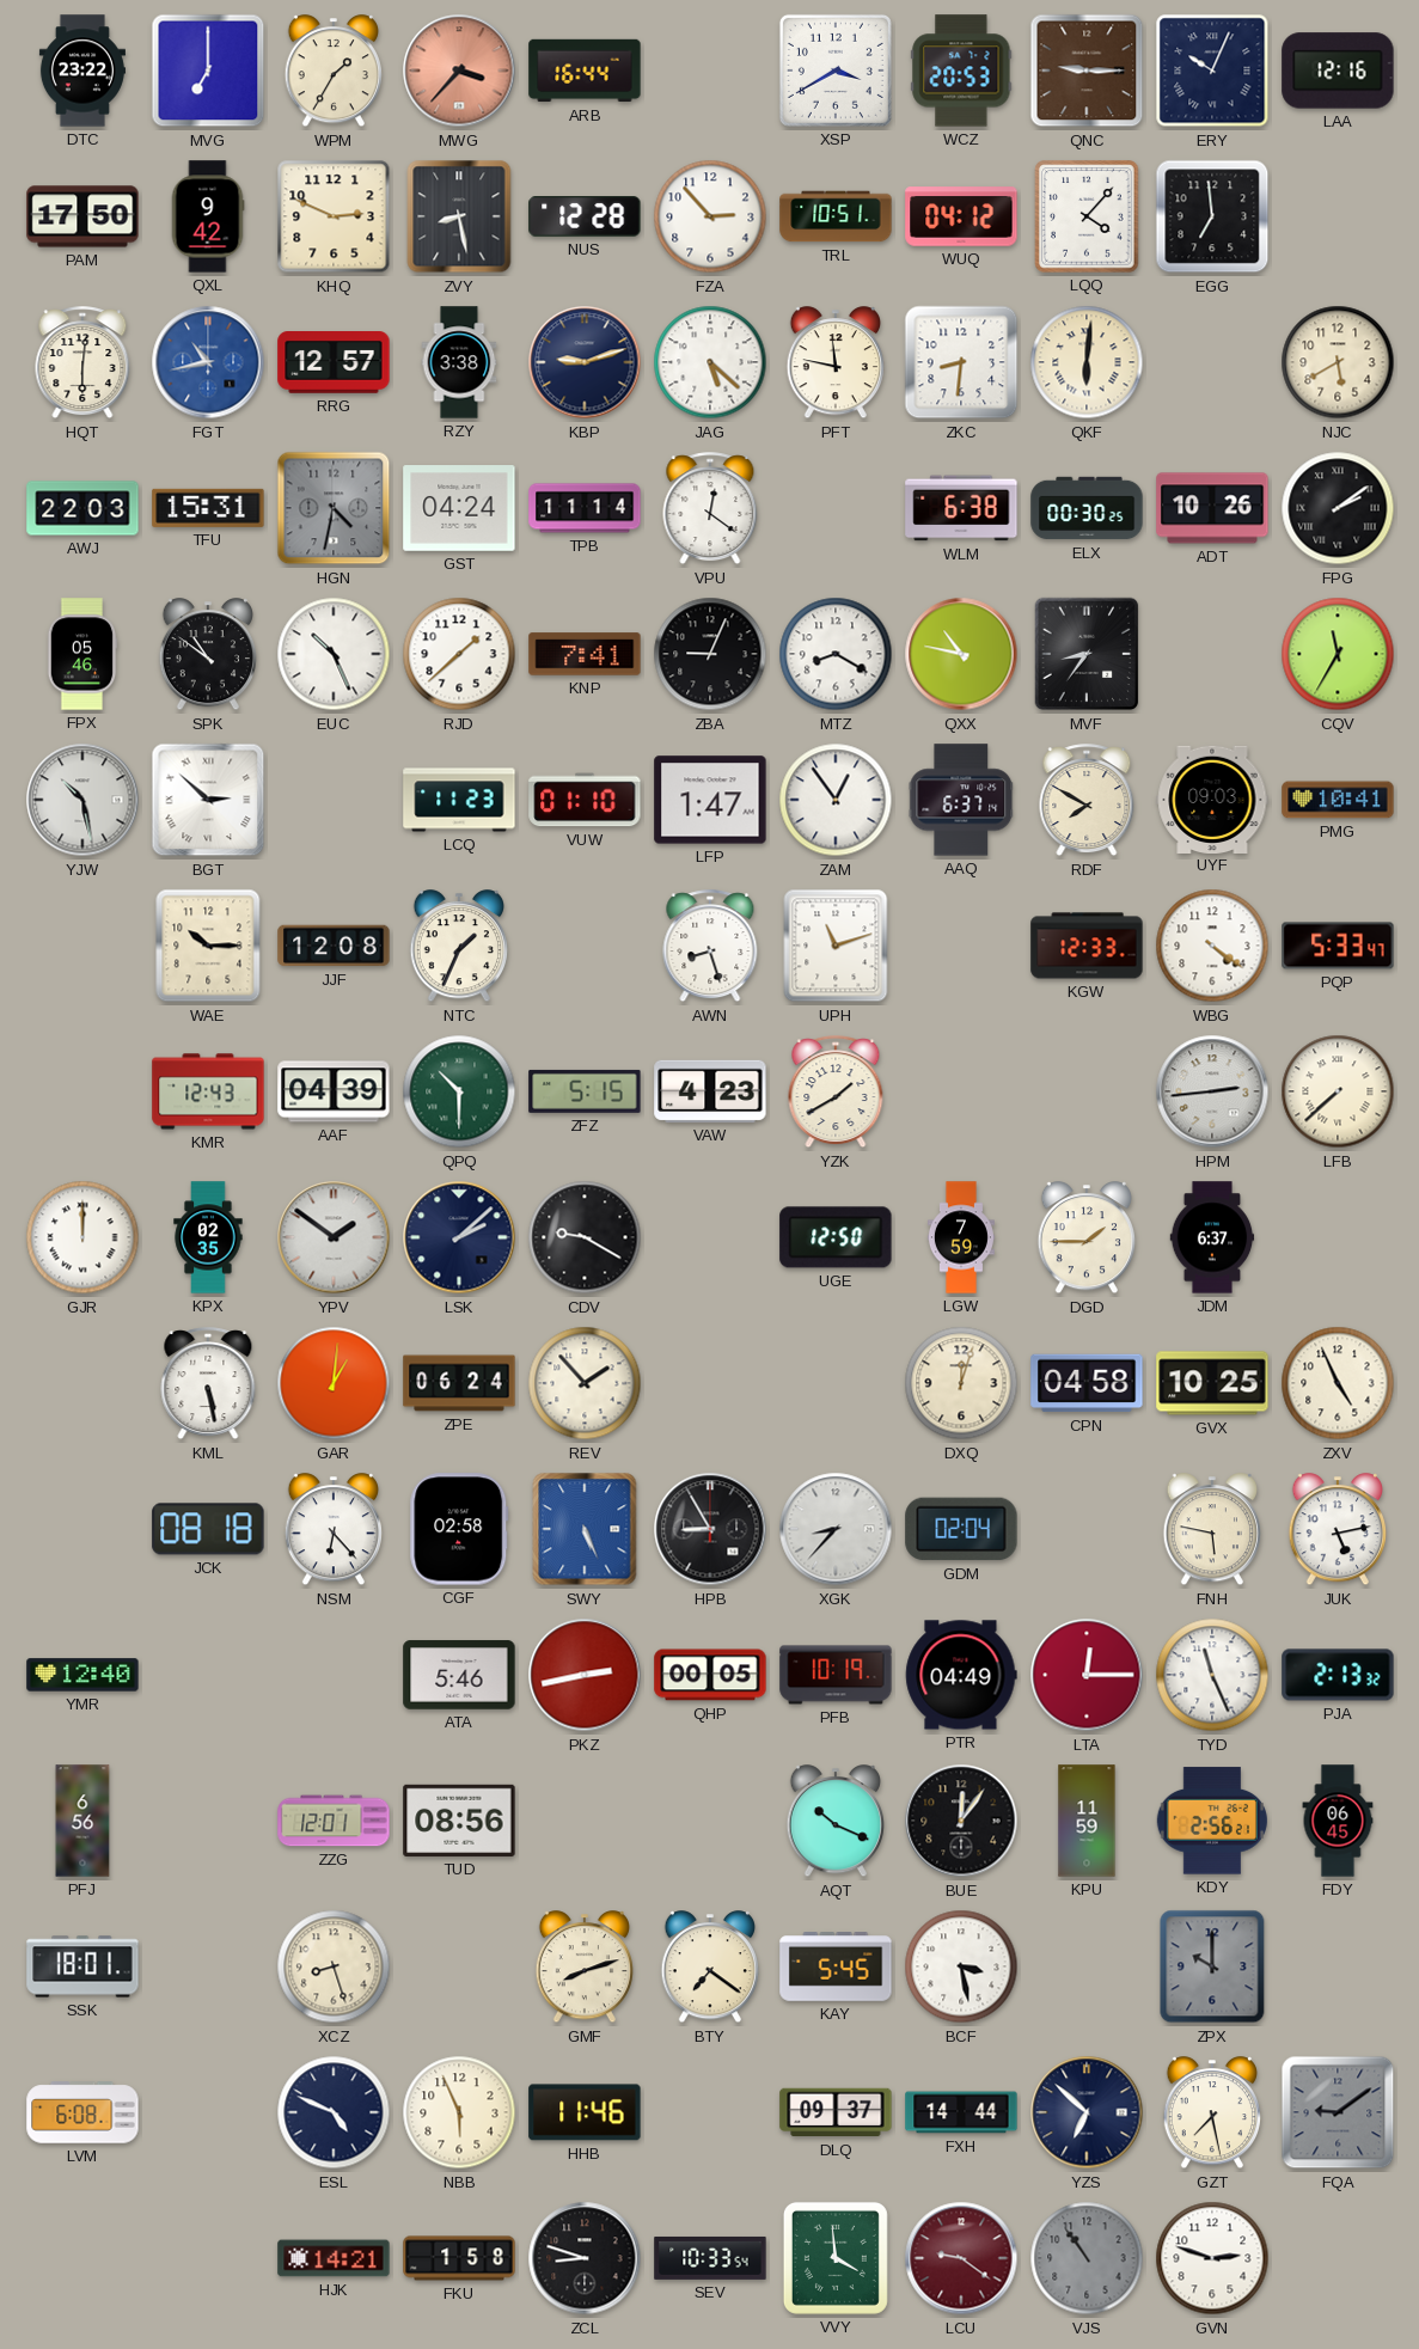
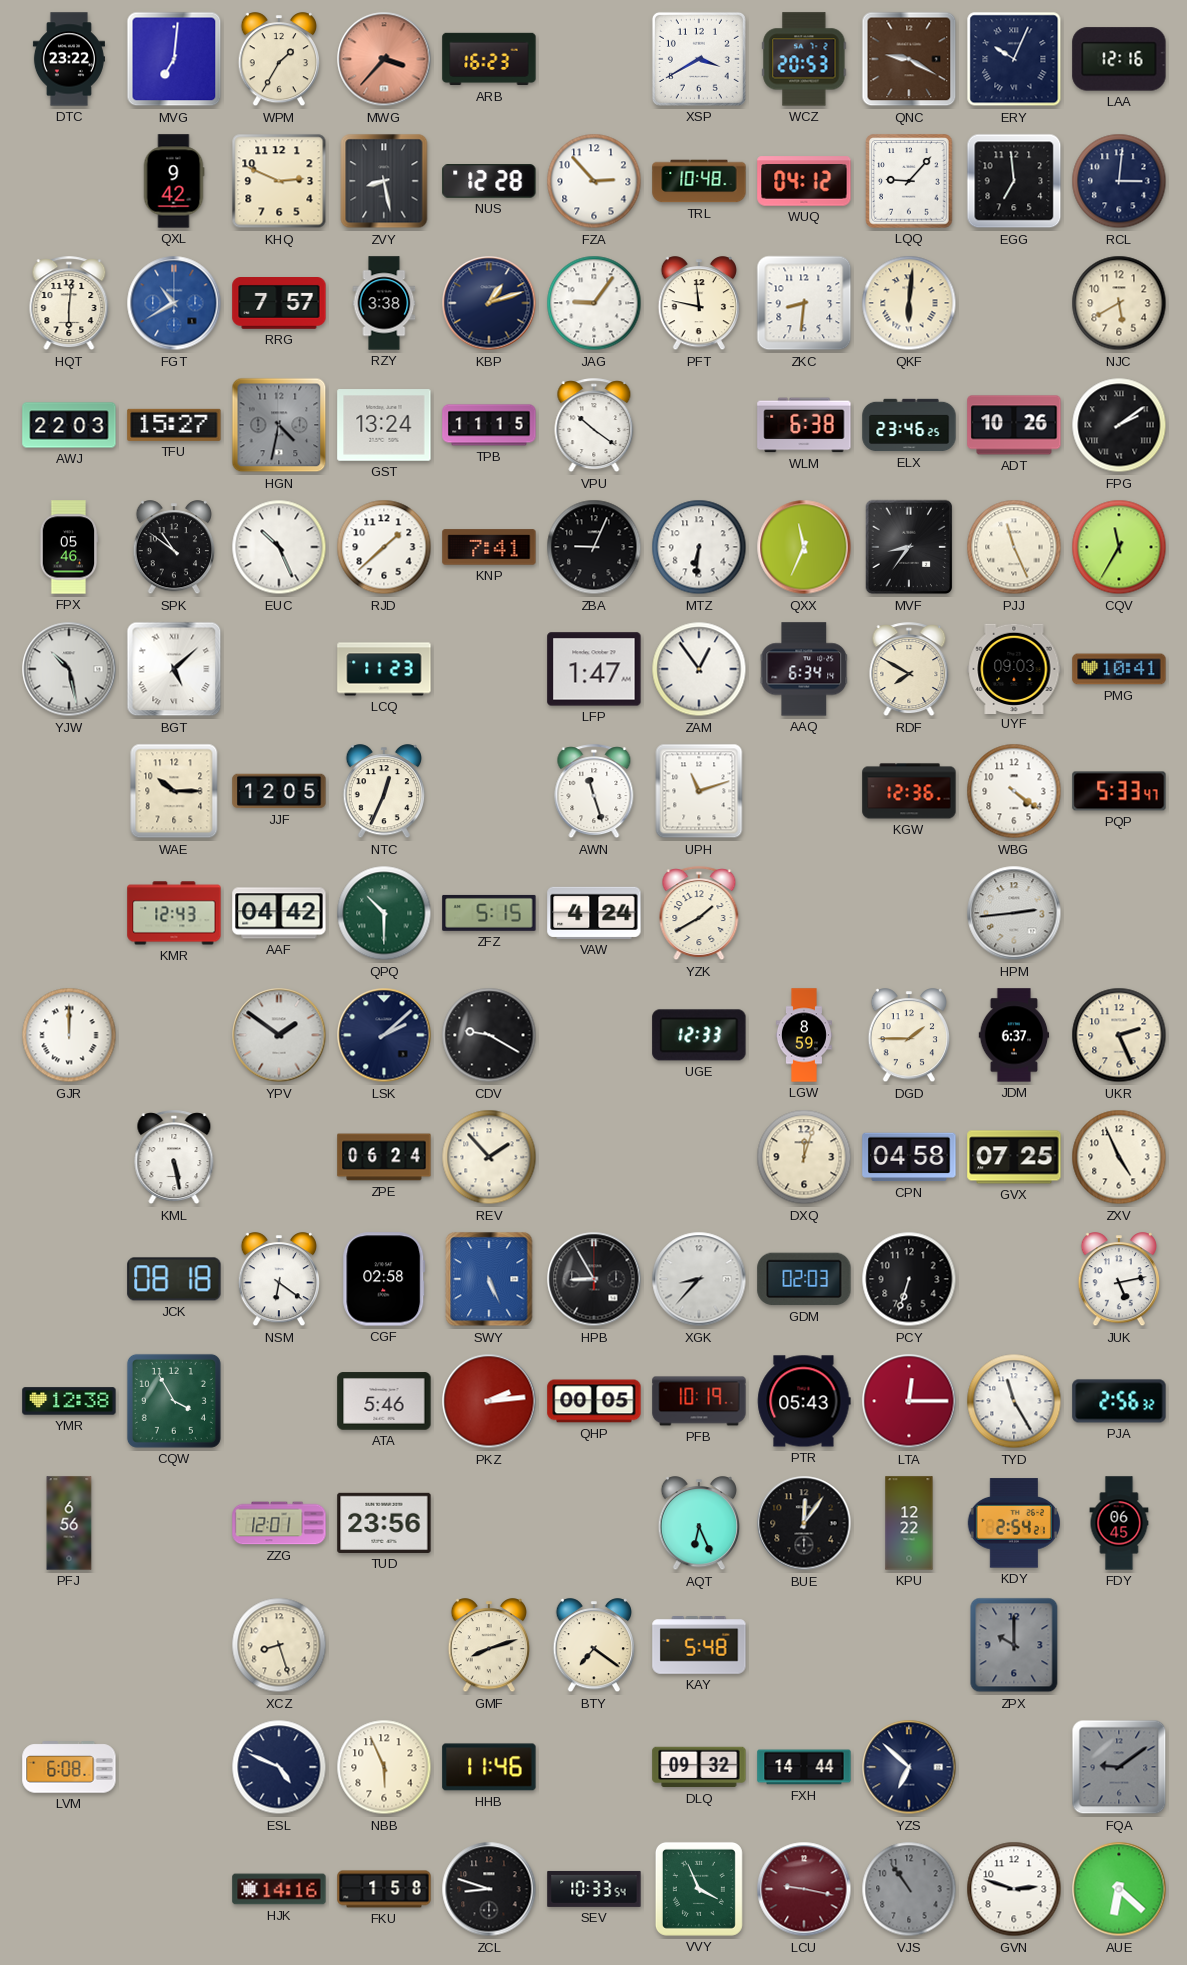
MVG: 7:00 -> 7:01 (174, 59)
ARB: 16:44 -> 16:23 (489, 59)
QNC: 9:15 -> 9:20 (909, 59)
PAM: 17:50 -> none (82, 216)
TRL: 10:51 -> 10:48 (699, 181)
LQQ: 4:07 -> 9:07 (909, 181)
RCL: none -> 3:01 (1119, 181)
FGT: 10:43 -> 10:40 (174, 303)
RRG: 12:57 -> 7:57 (279, 304)
KBP: 9:12 -> 1:12 (489, 303)
JAG: 5:22 -> 9:06 (594, 303)
TFU: 15:31 -> 15:27 (174, 425)
GST: 04:24 -> 13:24 (384, 425)
TPB: 11:14 -> 11:15 (489, 425)
VPU: 12:21 -> 10:21 (594, 426)
ELX: 00:30 -> 23:46 (909, 425)
MTZ: 8:20 -> 6:31 (699, 547)
QXX: 10:47 -> 11:34 (804, 547)
PJJ: none -> 11:26 (1014, 547)
BGT: 2:52 -> 5:08 (174, 669)
VUW: 01:10 -> none (585, 800)
AAQ: 6:37 -> 6:34 (804, 669)
JJF: 12:08 -> 12:05 (279, 791)
NTC: 1:34 -> 12:34 (383, 792)
AWN: 8:27 -> 11:27 (594, 792)
KGW: 12:33 -> 12:36 (909, 791)
AAF: 04:39 -> 04:42 (279, 913)
VAW: 4:23 -> 4:24 (594, 913)
LFB: 7:38 -> none (1338, 1091)
KPX: 02:35 -> none (208, 1237)
UGE: 12:50 -> 12:33 (699, 1035)
LGW: 7:59 -> 8:59 (804, 1035)
UKR: none -> 2:26 (1119, 1035)
GAR: 1:01 -> none (334, 1383)
GVX: 10:25 -> 07:25 (1014, 1157)
NSM: 6:23 -> 6:21 (278, 1280)
GDM: 02:04 -> 02:03 (804, 1279)
PCY: none -> 6:33 (909, 1279)
FNH: 5:47 -> none (1211, 1530)
YMR: 12:40 -> 12:38 (69, 1401)
CQW: none -> 3:55 (174, 1401)
PKZ: 2:43 -> 2:14 (489, 1401)
PTR: 04:49 -> 05:43 (804, 1401)
TYD: 11:26 -> 11:25 (1014, 1401)
PJA: 2:13 -> 2:56 (1119, 1401)
TUD: 08:56 -> 23:56 (384, 1523)
AQT: 10:19 -> 6:26 (698, 1524)
KPU: 11:59 -> 12:22 (909, 1523)
KDY: 2:56 -> 2:54 (1014, 1523)
SSK: 18:01 -> none (82, 1966)
KAY: 5:45 -> 5:48 (699, 1645)
BCF: 3:28 -> none (961, 1966)
DLQ: 09:37 -> 09:32 (699, 1767)
GZT: 7:28 -> none (1211, 2114)
HJK: 14:21 -> 14:16 (279, 1889)
VVY: 3:59 -> 3:56 (699, 1889)
LCU: 9:21 -> 9:17 (804, 1889)
AUE: none -> 6:22 (1119, 1889)
